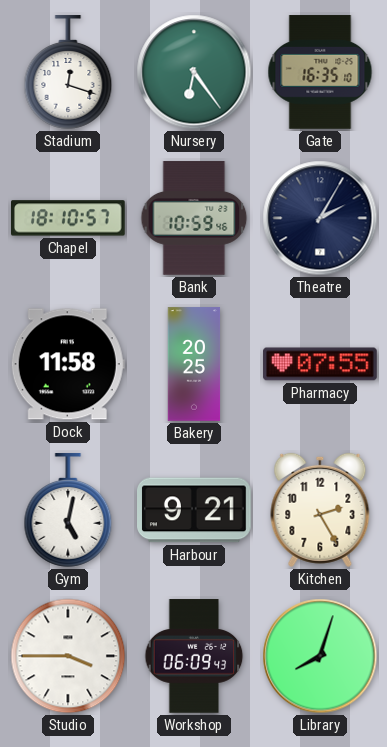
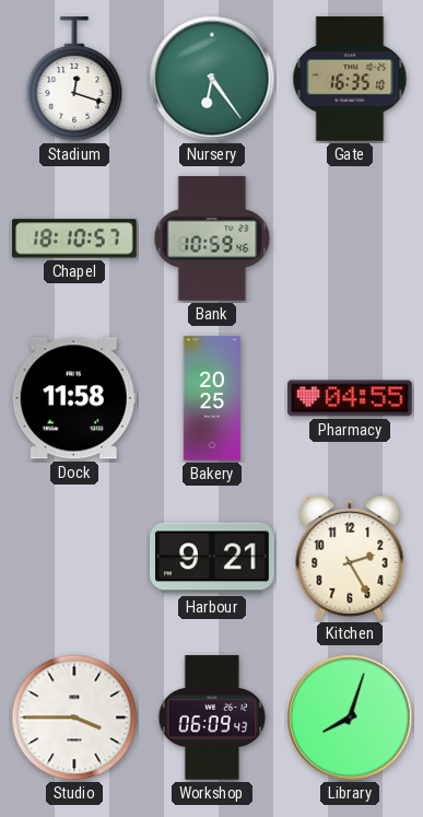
Theatre: 2:05 -> none (320, 218)
Pharmacy: 07:55 -> 04:55 (350, 398)
Gym: 5:02 -> none (68, 510)
